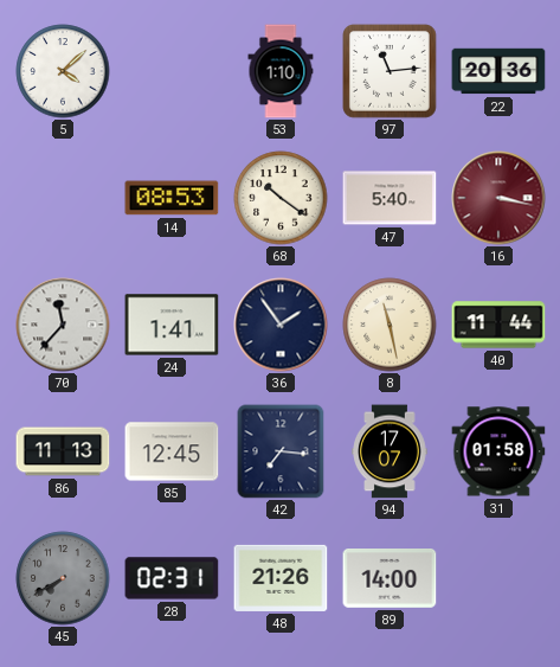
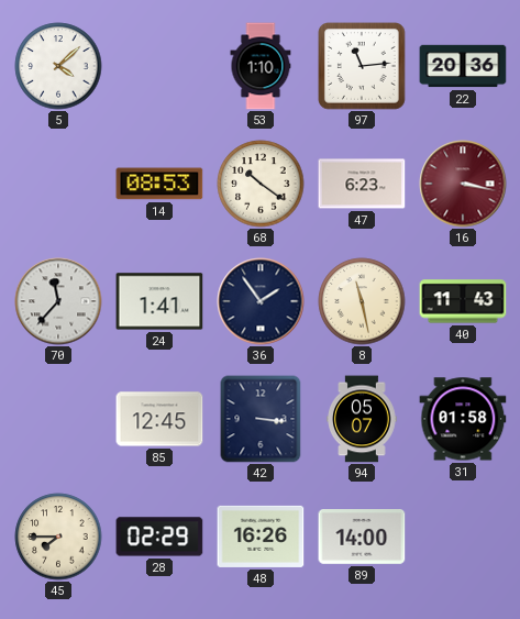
47: 5:40 -> 6:23 (362, 184)
40: 11:44 -> 11:43 (463, 301)
86: 11:13 -> none (63, 451)
42: 7:16 -> 3:16 (261, 419)
94: 17:07 -> 05:07 (362, 419)
45: 7:40 -> 7:45 (58, 537)
45 dial: grey -> cream (58, 537)
28: 02:31 -> 02:29 (159, 537)
48: 21:26 -> 16:26 (261, 537)
